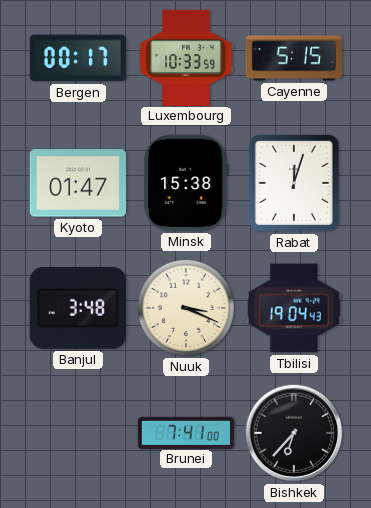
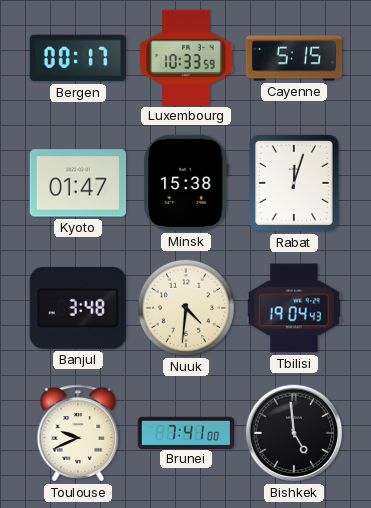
Nuuk: 3:19 -> 4:31 (185, 307)
Toulouse: none -> 9:41 (78, 433)
Bishkek: 6:37 -> 4:59 (294, 433)
